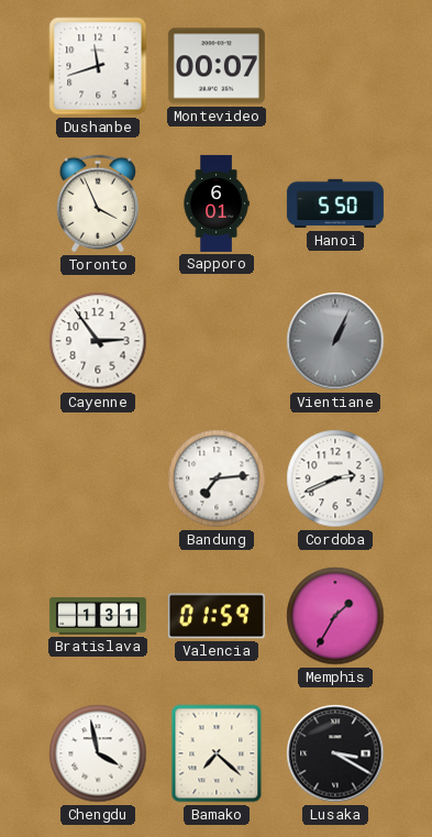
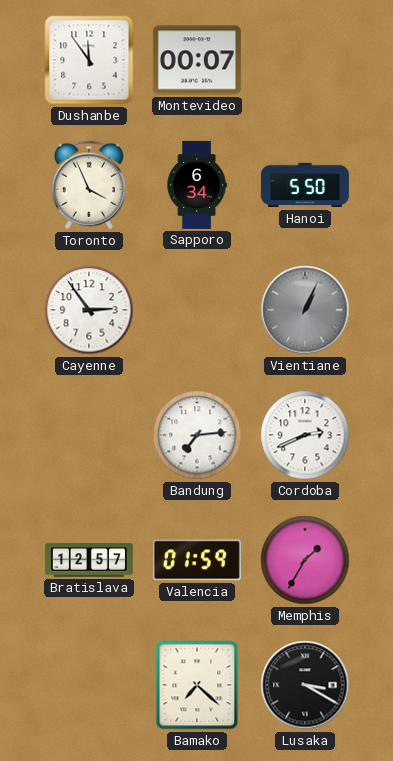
Dushanbe: 11:42 -> 11:54 (89, 60)
Sapporo: 6:01 -> 6:34 (197, 185)
Bratislava: 1:31 -> 12:57 (89, 560)
Chengdu: 3:58 -> none (98, 753)
